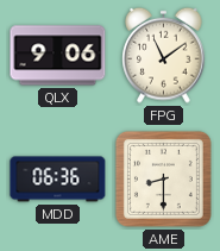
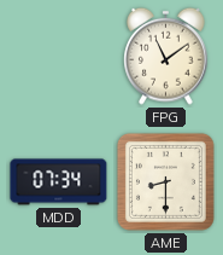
QLX: 9:06 -> none (58, 56)
MDD: 06:36 -> 07:34 (59, 182)
